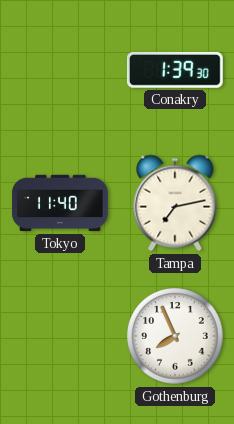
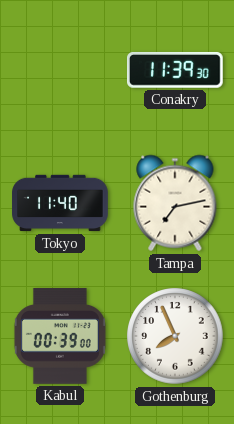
Conakry: 1:39 -> 11:39 (176, 70)
Kabul: none -> 00:39 (60, 336)
